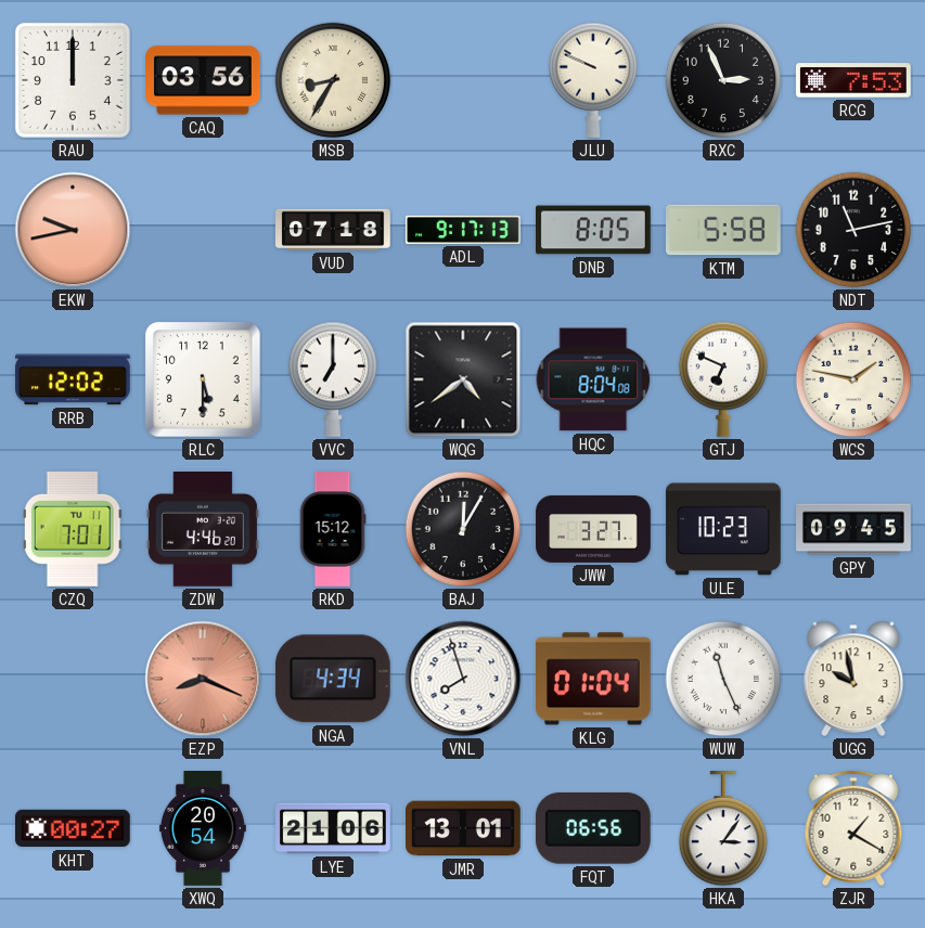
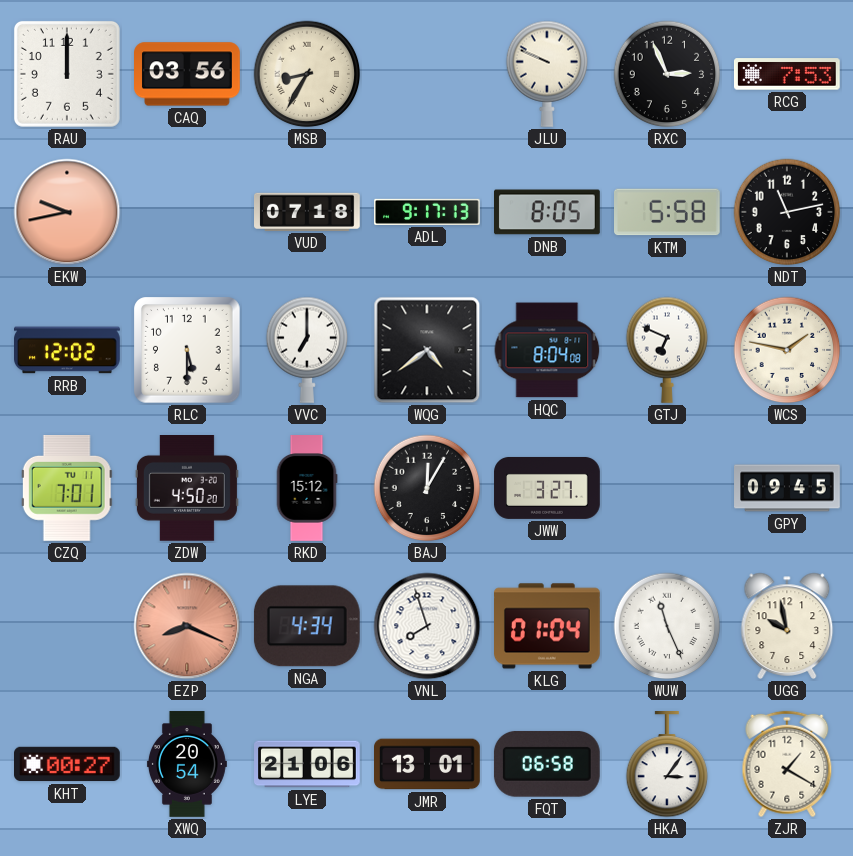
ZDW: 4:46 -> 4:50 (187, 489)
ULE: 10:23 -> none (724, 529)
FQT: 06:56 -> 06:58 (547, 764)
